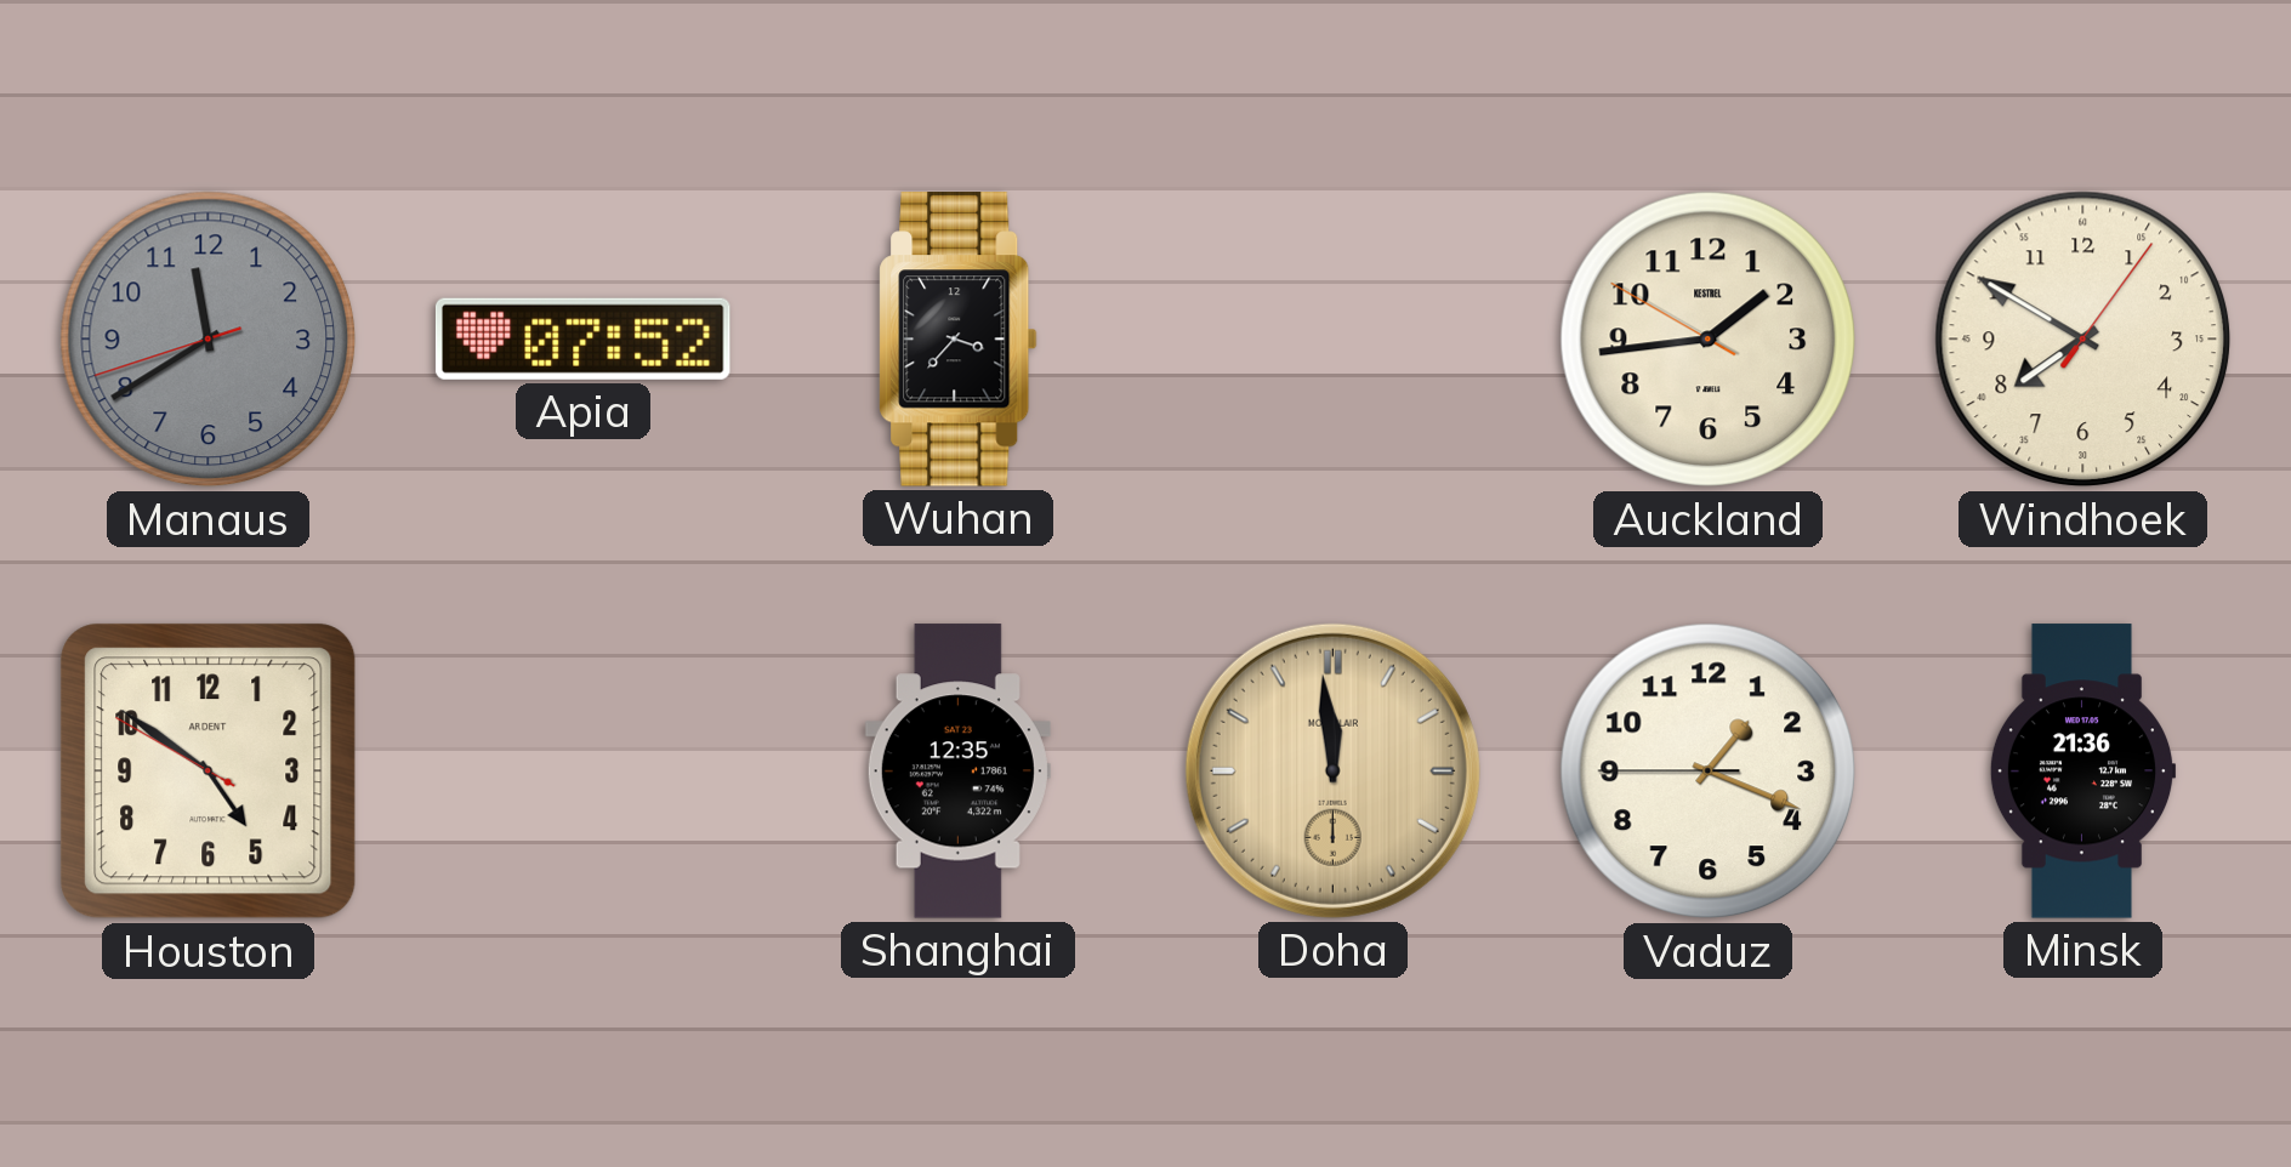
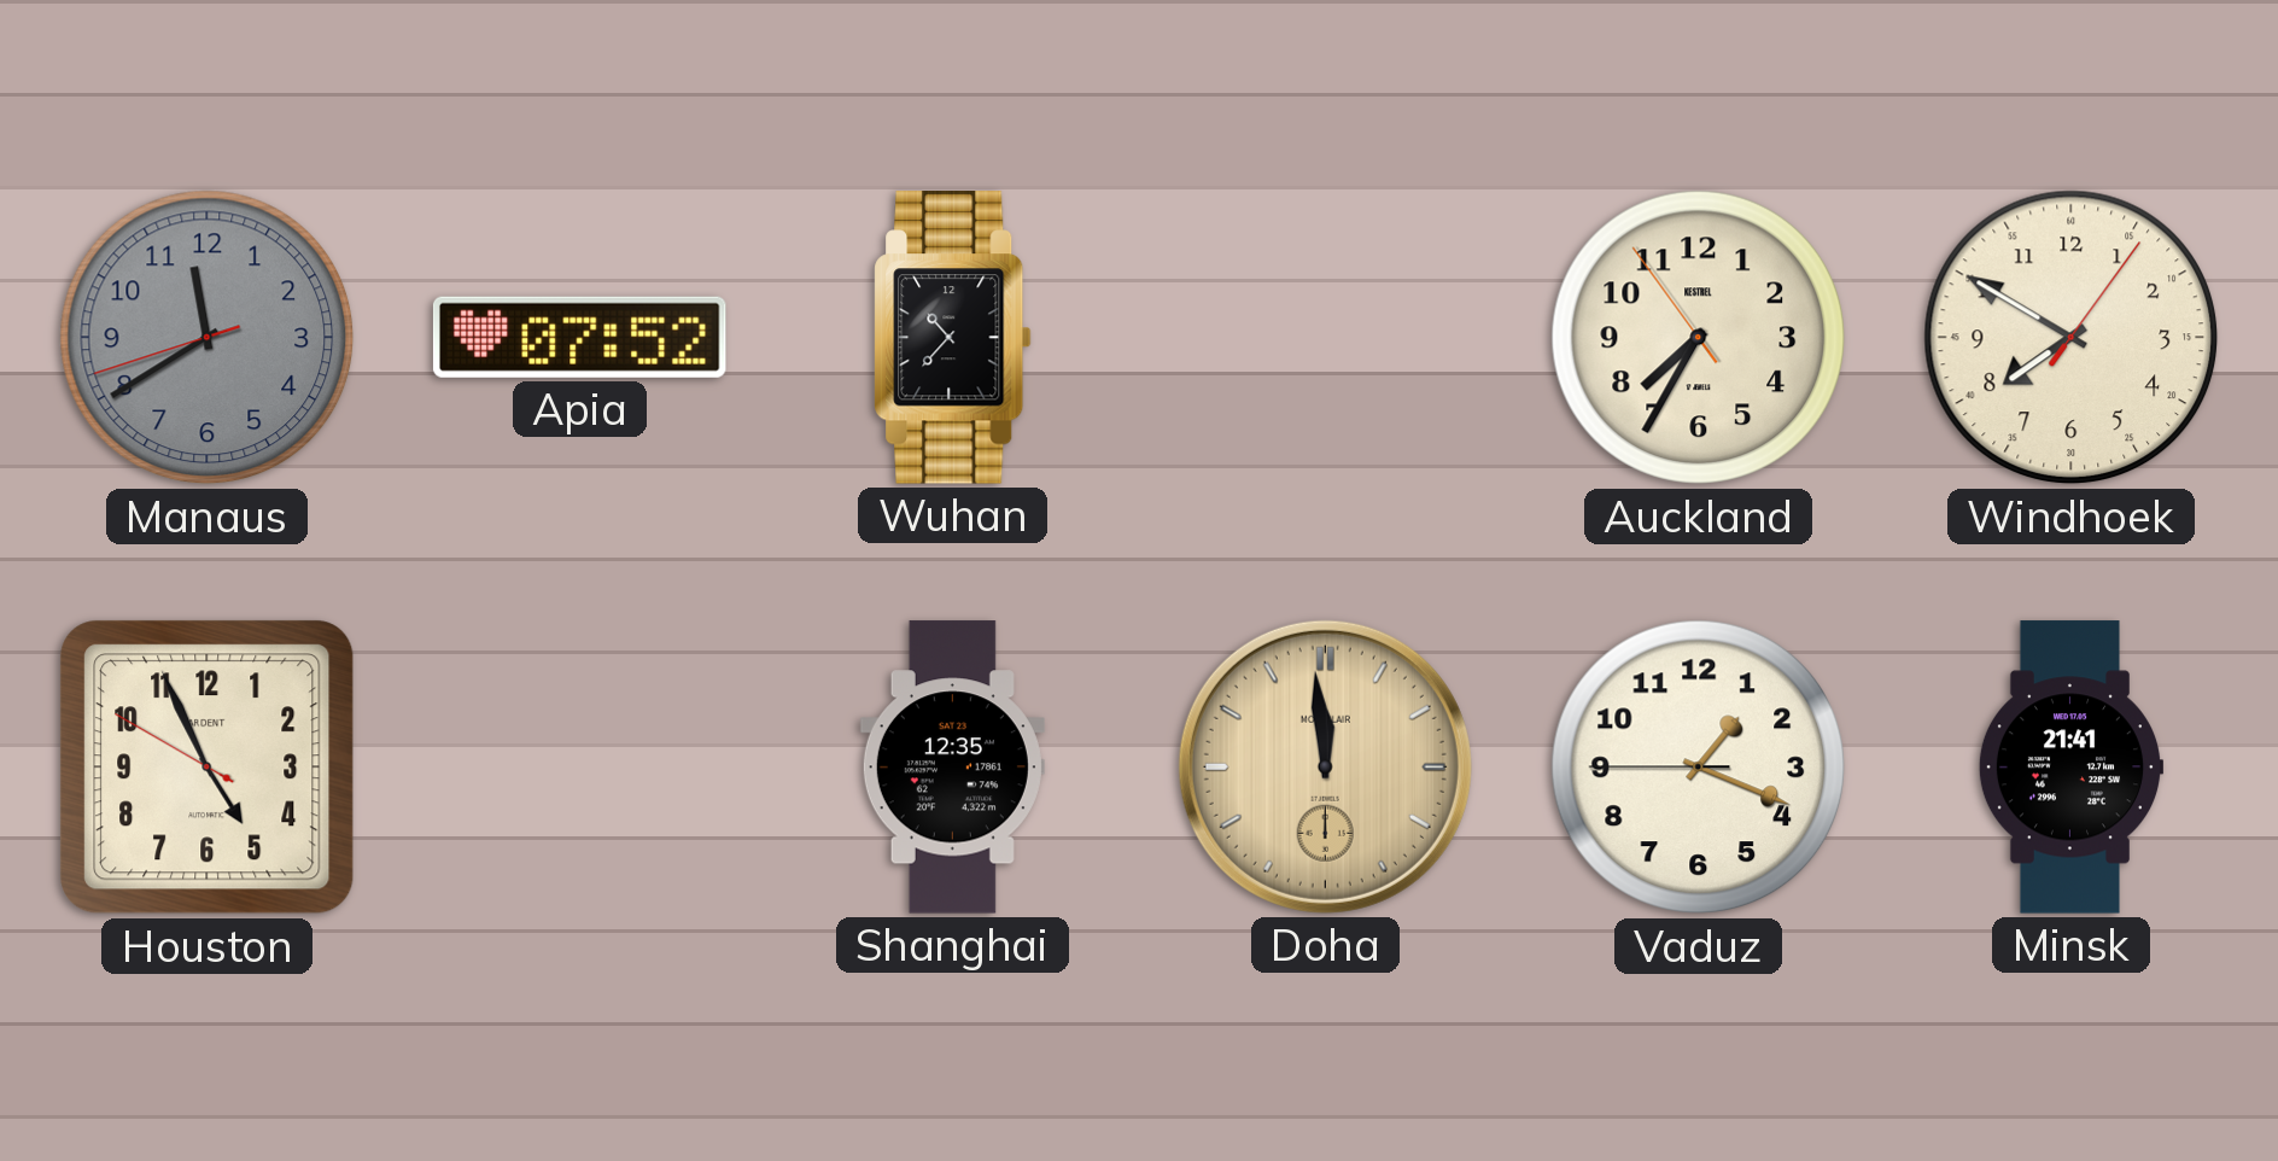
Wuhan: 3:37 -> 10:37 (953, 338)
Auckland: 1:43 -> 7:34 (1699, 338)
Houston: 4:50 -> 4:55 (208, 768)
Minsk: 21:36 -> 21:41 (2070, 768)
